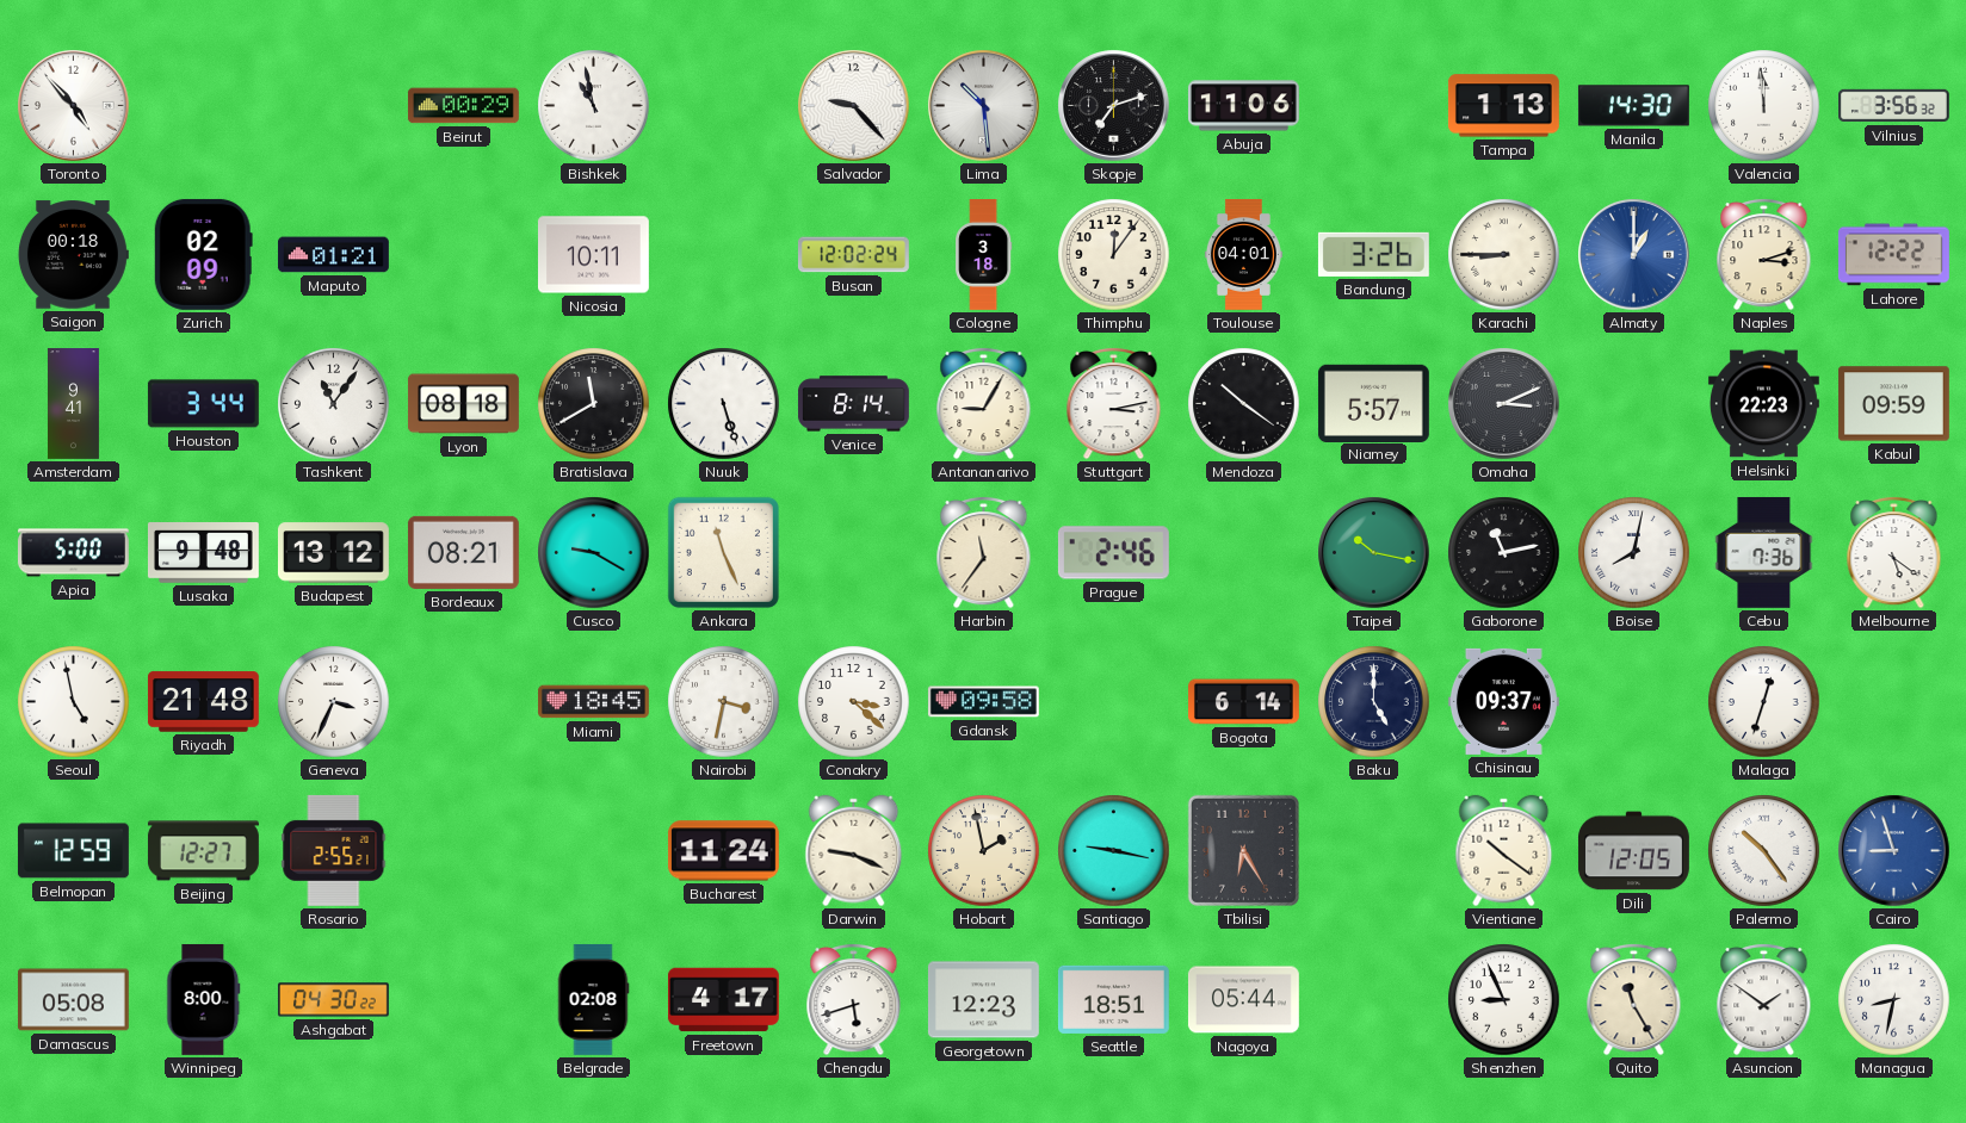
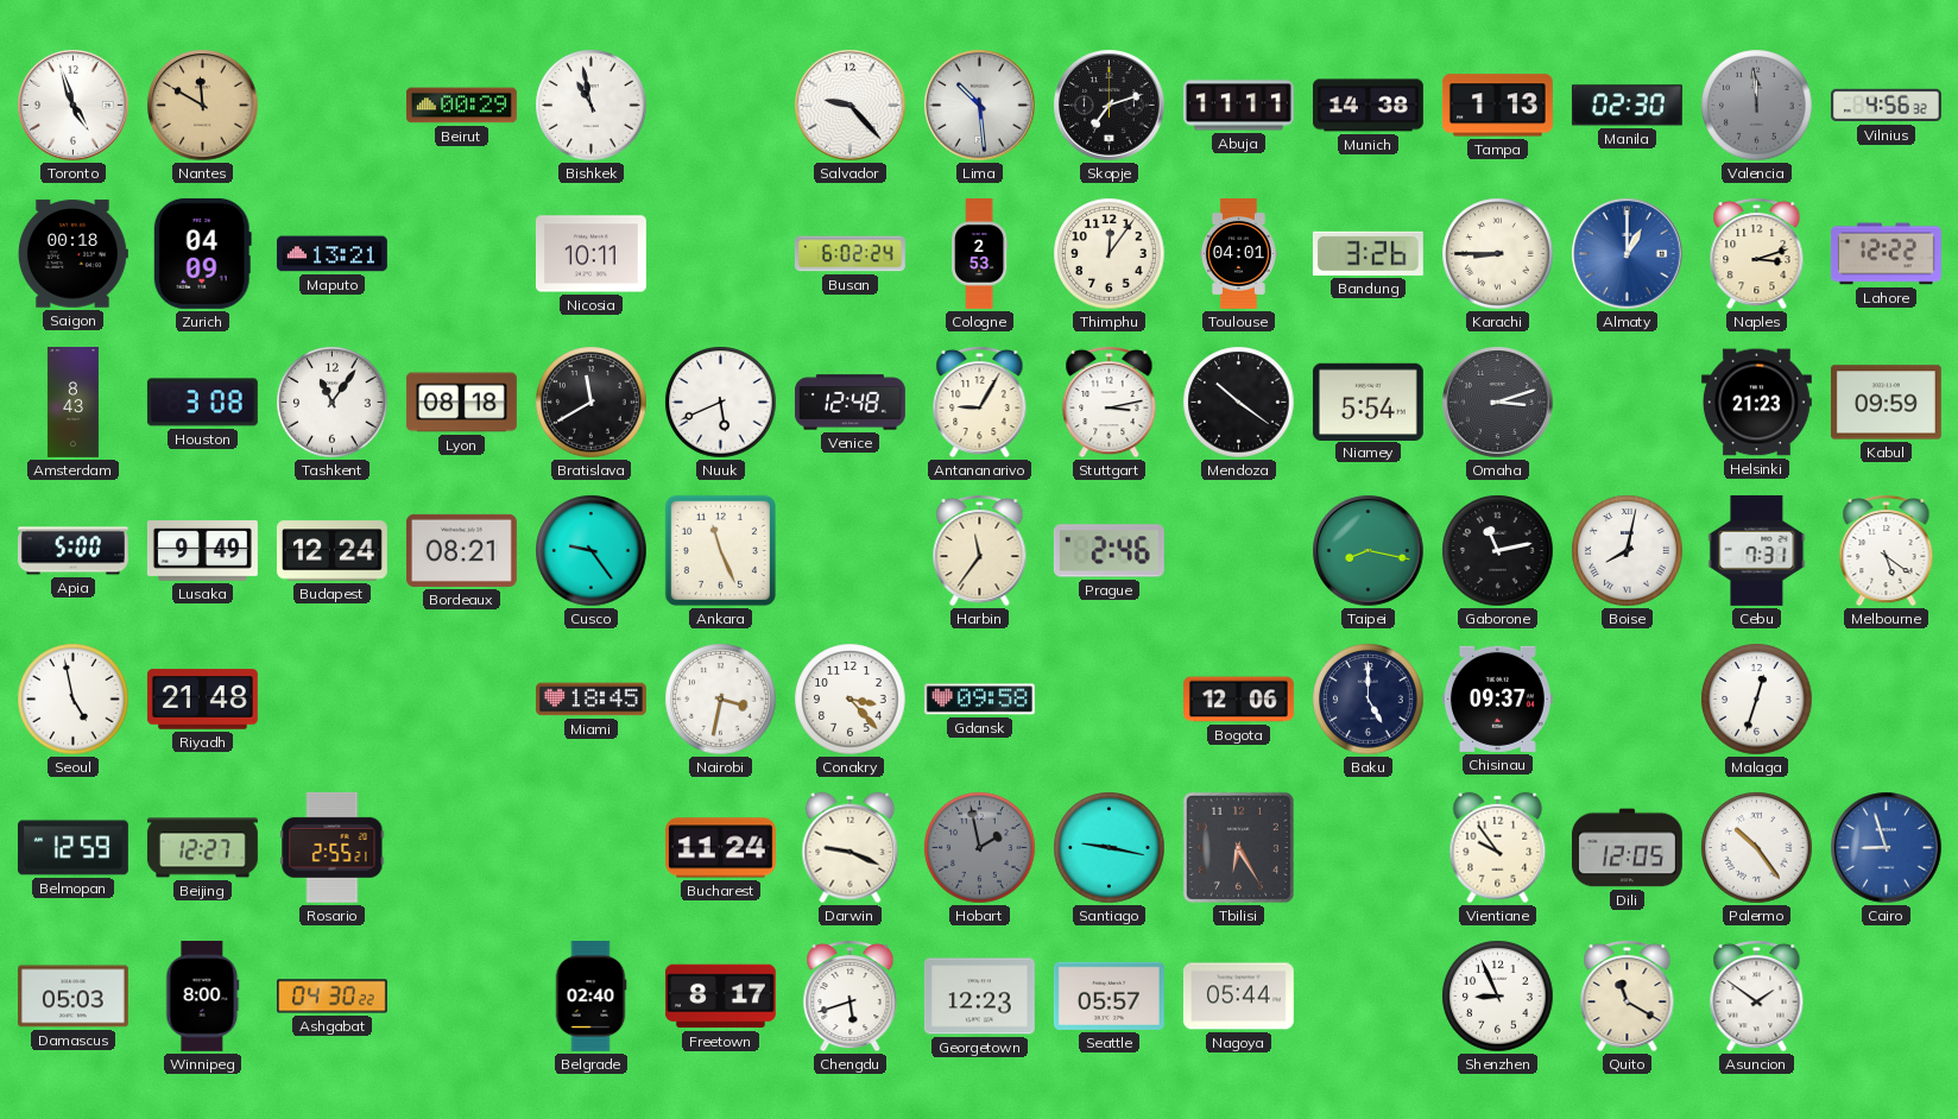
Toronto: 4:53 -> 4:57 (74, 106)
Nantes: none -> 11:50 (203, 106)
Abuja: 11:06 -> 11:11 (1238, 106)
Munich: none -> 14:38 (1368, 106)
Manila: 14:30 -> 02:30 (1627, 106)
Valencia dial: white -> grey (1757, 106)
Vilnius: 3:56 -> 4:56 (1887, 106)
Zurich: 02:09 -> 04:09 (202, 253)
Maputo: 01:21 -> 13:21 (331, 254)
Busan: 12:02 -> 6:02 (849, 254)
Cologne: 3:18 -> 2:53 (980, 254)
Amsterdam: 9:41 -> 8:43 (72, 403)
Houston: 3:44 -> 3:08 (202, 403)
Nuuk: 5:27 -> 5:41 (721, 403)
Venice: 8:14 -> 12:48 (849, 403)
Niamey: 5:57 -> 5:54 (1368, 402)
Omaha: 3:11 -> 3:12 (1498, 403)
Helsinki: 22:23 -> 21:23 (1756, 403)
Lusaka: 9:48 -> 9:49 (202, 551)
Budapest: 13:12 -> 12:24 (331, 551)
Cusco: 9:20 -> 9:24 (592, 551)
Taipei: 10:17 -> 8:17 (1369, 551)
Cebu: 7:36 -> 7:31 (1757, 550)
Geneva: 3:34 -> none (334, 702)
Conakry: 3:22 -> 3:23 (851, 700)
Bogota: 6:14 -> 12:06 (1239, 700)
Hobart dial: cream -> grey (980, 848)
Vientiane: 10:21 -> 9:54 (1498, 848)
Damascus: 05:08 -> 05:03 (72, 997)
Belgrade: 02:08 -> 02:40 (590, 995)
Freetown: 4:17 -> 8:17 (720, 997)
Seattle: 18:51 -> 05:57 (1109, 995)
Quito: 11:25 -> 11:20 (1628, 995)
Managua: 8:32 -> none (1894, 1000)
